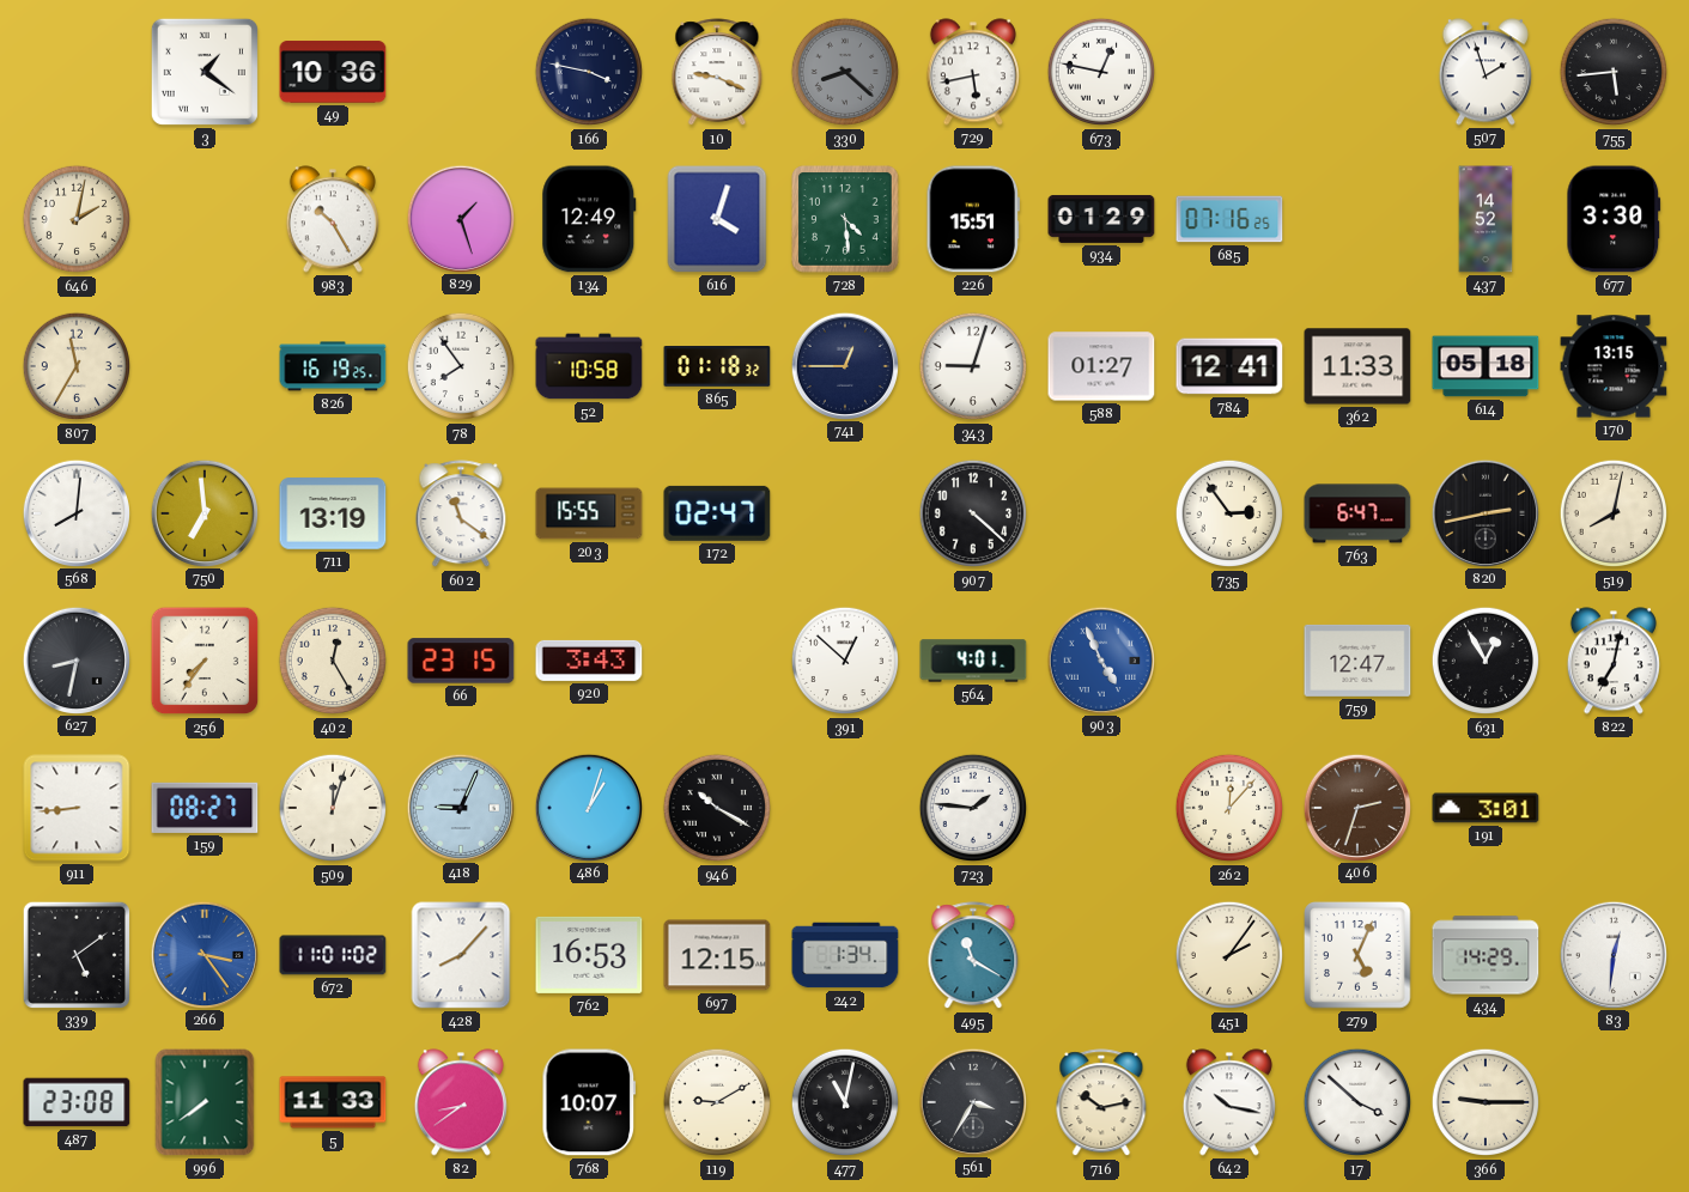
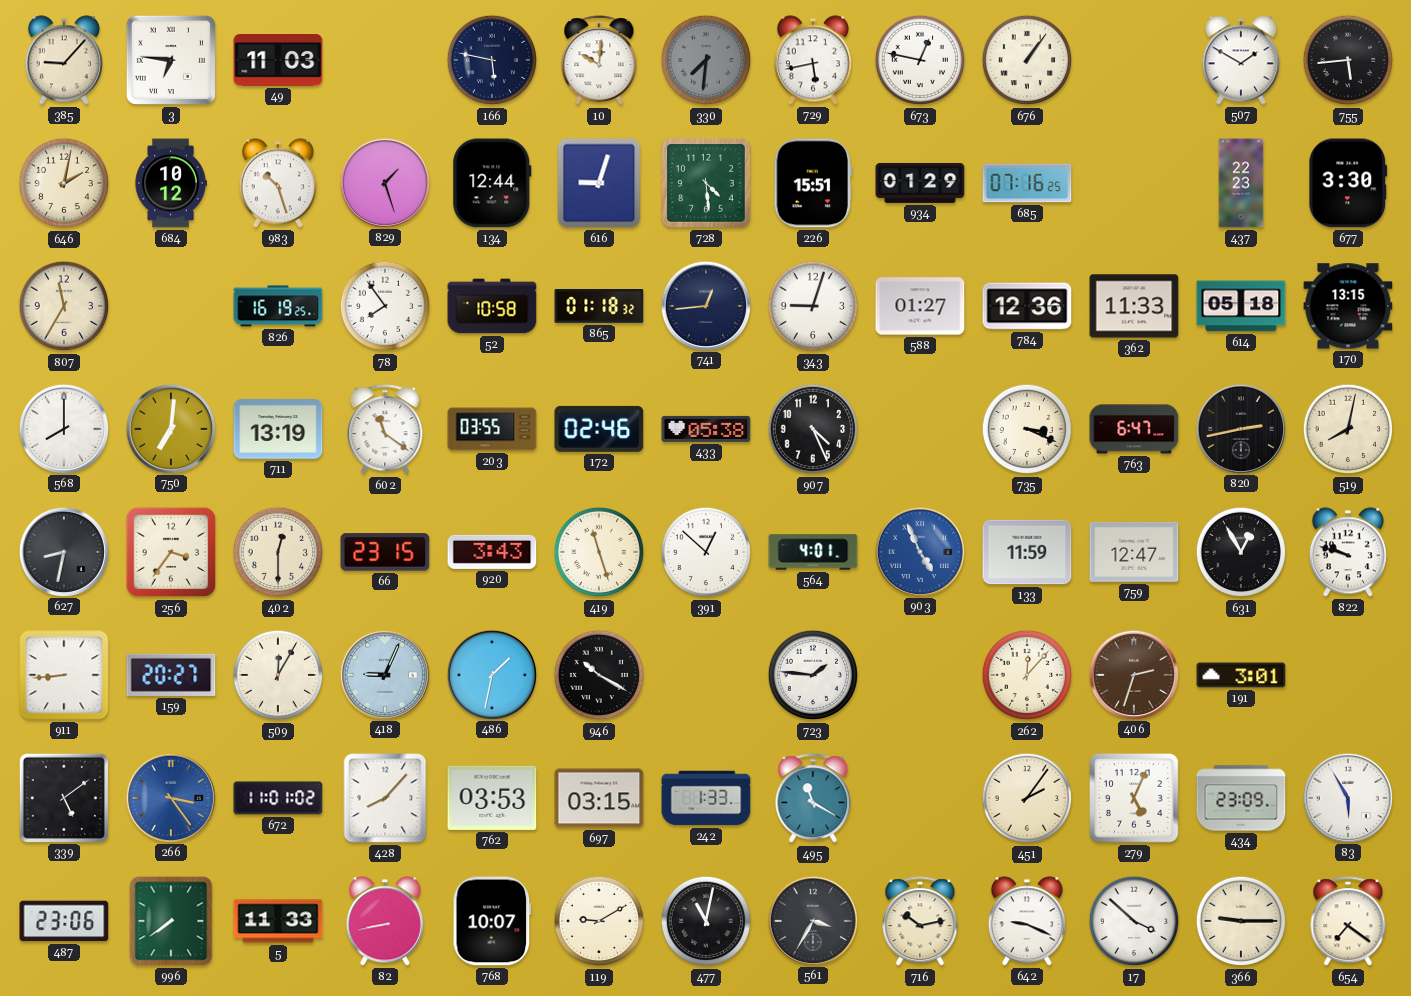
385: none -> 9:07 (64, 60)
3: 1:21 -> 6:46 (171, 60)
49: 10:36 -> 11:03 (278, 60)
166: 3:47 -> 5:47 (492, 60)
10: 9:19 -> 10:01 (599, 61)
330: 8:22 -> 7:31 (706, 60)
676: none -> 1:06 (1027, 60)
507: 1:57 -> 1:50 (1241, 60)
684: none -> 10:12 (171, 183)
983: 10:25 -> 10:27 (278, 183)
134: 12:49 -> 12:44 (492, 183)
616: 4:03 -> 9:03 (599, 183)
437: 14:52 -> 22:23 (1241, 183)
741: 12:45 -> 12:44 (705, 305)
784: 12:41 -> 12:36 (1027, 306)
568: 8:01 -> 8:00 (63, 428)
750: 6:59 -> 7:01 (170, 428)
203: 15:55 -> 03:55 (492, 429)
172: 02:47 -> 02:46 (599, 429)
433: none -> 05:38 (706, 429)
907: 4:22 -> 4:26 (813, 429)
735: 2:54 -> 3:19 (1027, 429)
256: 7:36 -> 3:36 (171, 552)
402: 12:25 -> 12:30 (278, 552)
419: none -> 11:27 (599, 552)
133: none -> 11:59 (1027, 552)
822: 7:02 -> 9:48 (1348, 552)
159: 08:27 -> 20:27 (171, 675)
509: 12:03 -> 12:05 (278, 675)
486: 1:03 -> 1:32 (491, 674)
762: 16:53 -> 03:53 (492, 798)
697: 12:15 -> 03:15 (599, 798)
242: 1:34 -> 1:33 (706, 798)
434: 14:29 -> 23:09 (1241, 798)
83: 12:31 -> 5:55 (1347, 797)
487: 23:08 -> 23:06 (64, 921)
82: 8:39 -> 8:43 (385, 921)
642: 10:17 -> 9:19 (1027, 921)
654: none -> 7:21 (1348, 922)
